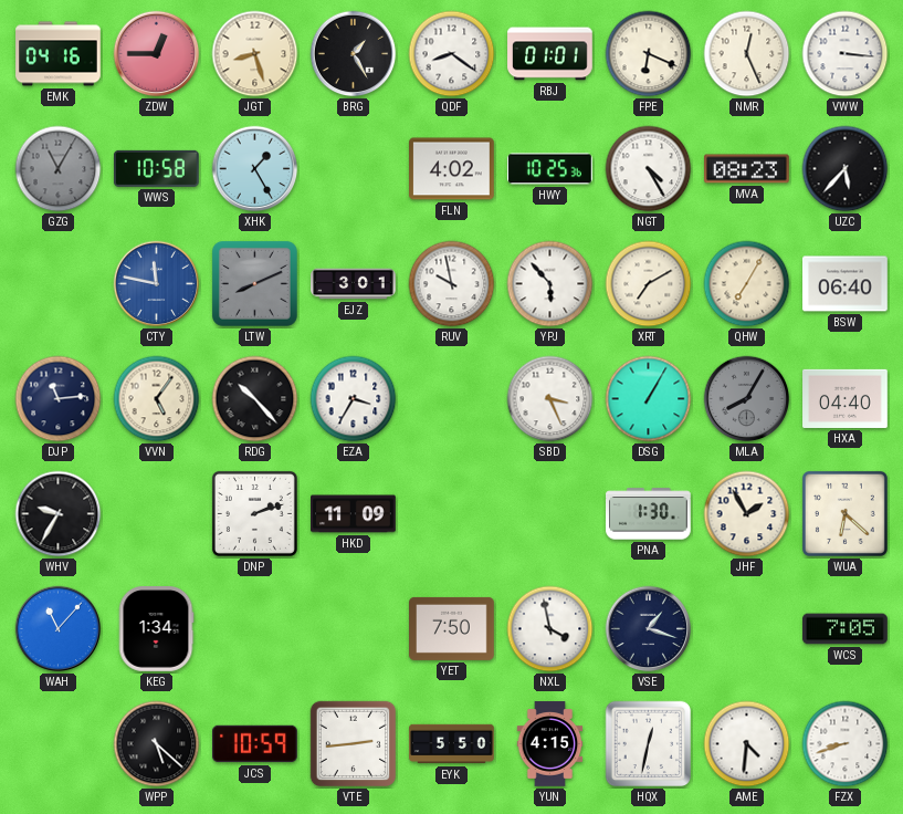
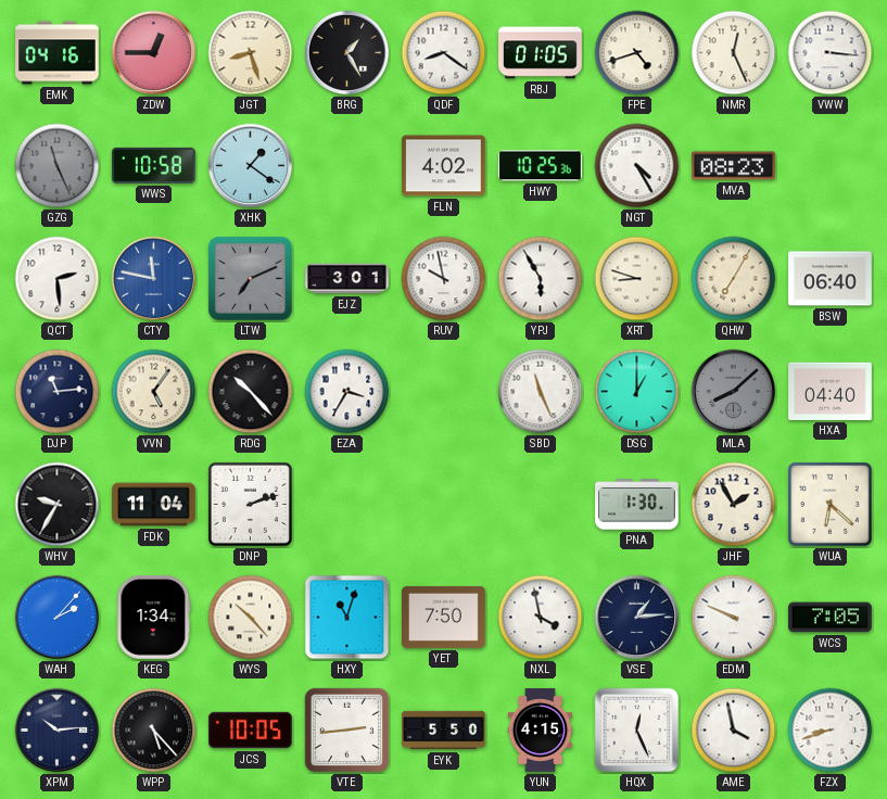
RBJ: 01:01 -> 01:05 (541, 53)
FPE: 6:19 -> 4:42 (637, 53)
GZG: 11:05 -> 11:26 (58, 166)
XHK: 1:25 -> 1:21 (251, 166)
UZC: 5:37 -> none (846, 169)
QCT: none -> 2:29 (58, 279)
LTW: 8:11 -> 7:11 (250, 278)
YPJ: 5:53 -> 5:55 (541, 279)
XRT: 7:10 -> 8:48 (637, 279)
SBD: 3:26 -> 11:26 (541, 392)
DSG: 1:05 -> 1:00 (637, 392)
MLA: 8:05 -> 8:08 (734, 392)
FDK: none -> 11:04 (154, 505)
HKD: 11:09 -> none (354, 514)
WAH: 11:07 -> 2:07 (58, 618)
WYS: none -> 10:23 (251, 618)
HXY: none -> 11:03 (347, 618)
VSE: 1:18 -> 1:14 (637, 618)
EDM: none -> 9:49 (734, 618)
XPM: none -> 10:14 (58, 731)
WPP: 5:22 -> 5:23 (154, 731)
JCS: 10:59 -> 10:05 (251, 731)
HQX: 12:32 -> 12:26 (637, 731)
AME: 4:31 -> 3:58 (734, 731)
